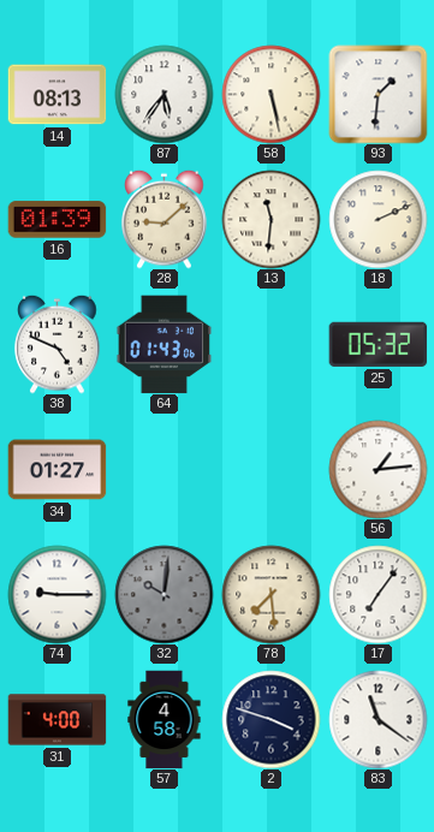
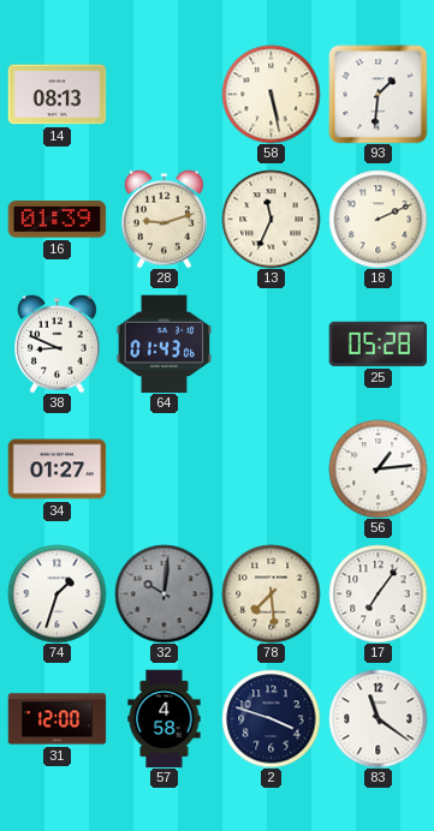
87: 5:36 -> none (164, 94)
28: 9:08 -> 9:12 (165, 219)
13: 11:31 -> 11:34 (270, 219)
38: 4:49 -> 8:49 (58, 343)
25: 05:32 -> 05:28 (377, 343)
74: 9:15 -> 1:33 (57, 593)
31: 4:00 -> 12:00 (57, 719)
